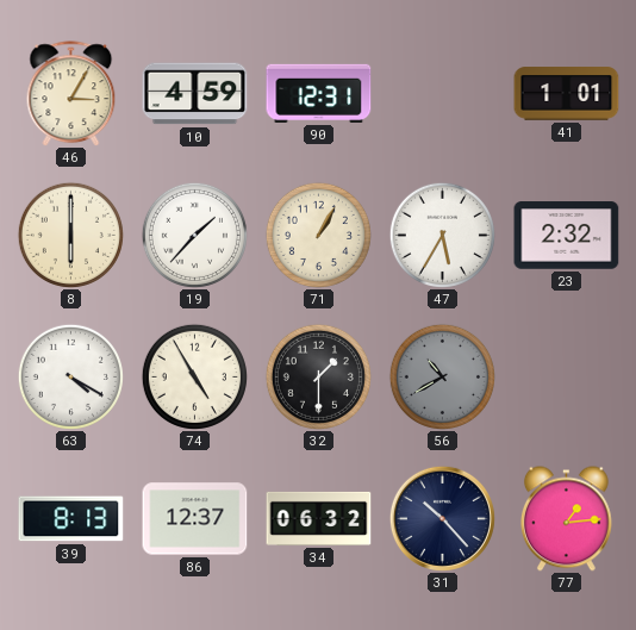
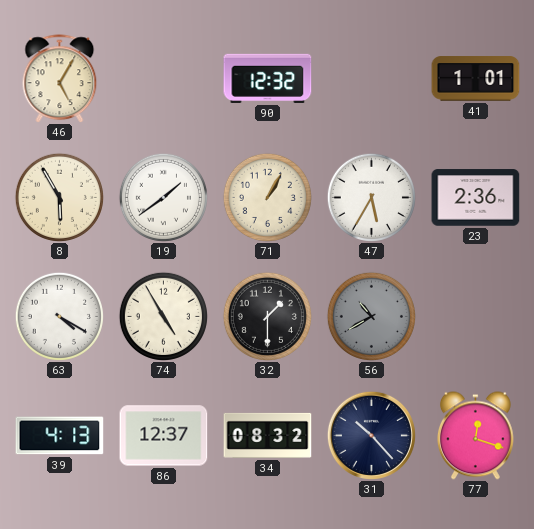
46: 3:05 -> 5:05 (60, 79)
10: 4:59 -> none (195, 94)
90: 12:31 -> 12:32 (268, 78)
8: 6:00 -> 5:55 (59, 197)
19: 1:37 -> 1:39 (163, 197)
23: 2:32 -> 2:36 (476, 198)
39: 8:13 -> 4:13 (60, 436)
34: 06:32 -> 08:32 (268, 435)
77: 1:14 -> 12:18 (475, 436)
